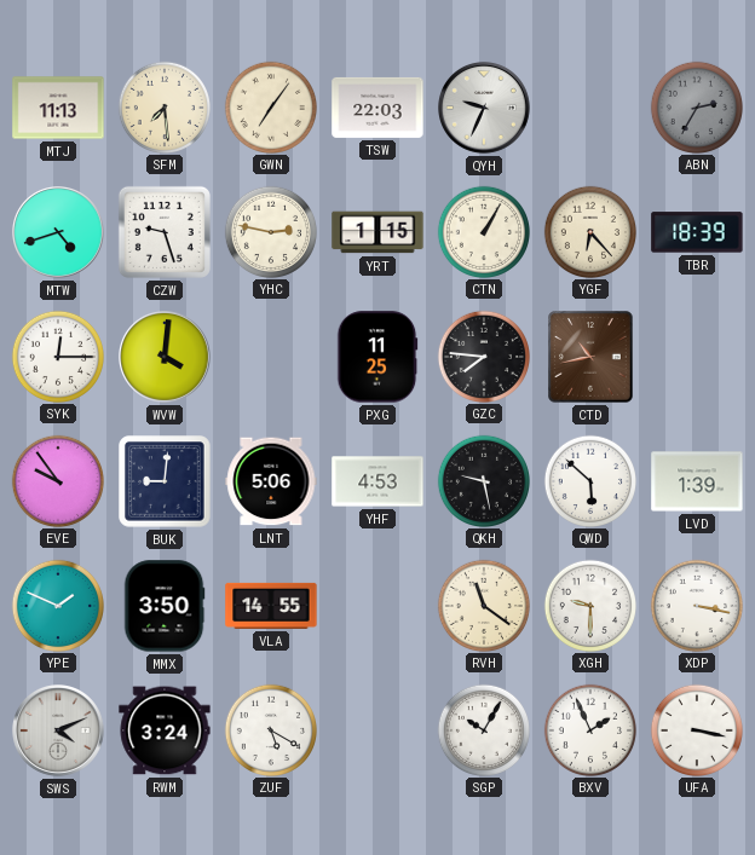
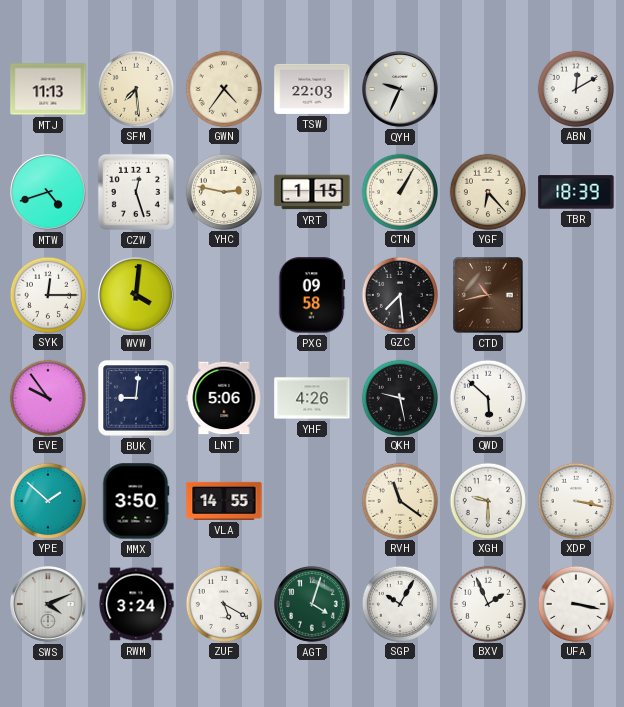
GWN: 7:06 -> 4:36 (223, 88)
ABN: 2:35 -> 12:10 (575, 88)
ABN dial: grey -> white (575, 88)
CZW: 9:27 -> 12:27 (136, 192)
PXG: 11:25 -> 09:58 (312, 295)
GZC: 7:46 -> 7:29 (399, 294)
YHF: 4:53 -> 4:26 (312, 398)
LVD: 1:39 -> none (697, 481)
YPE: 1:49 -> 1:52 (47, 500)
AGT: none -> 4:03 (313, 605)
